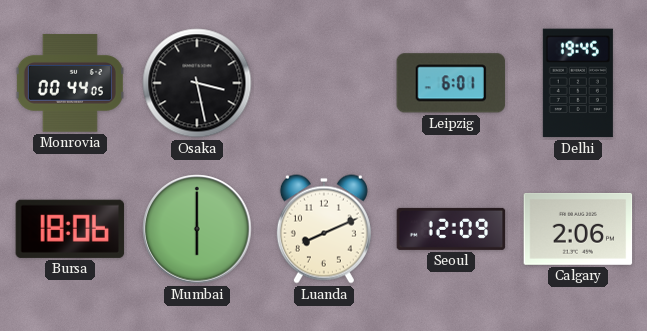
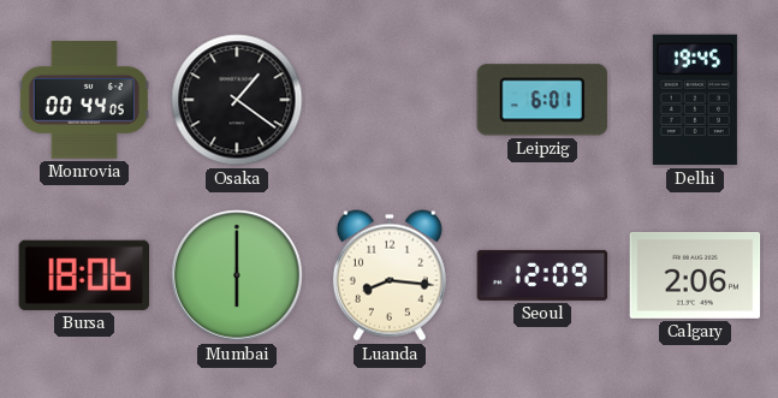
Osaka: 3:28 -> 1:21 (237, 100)
Luanda: 8:11 -> 8:16 (390, 275)
